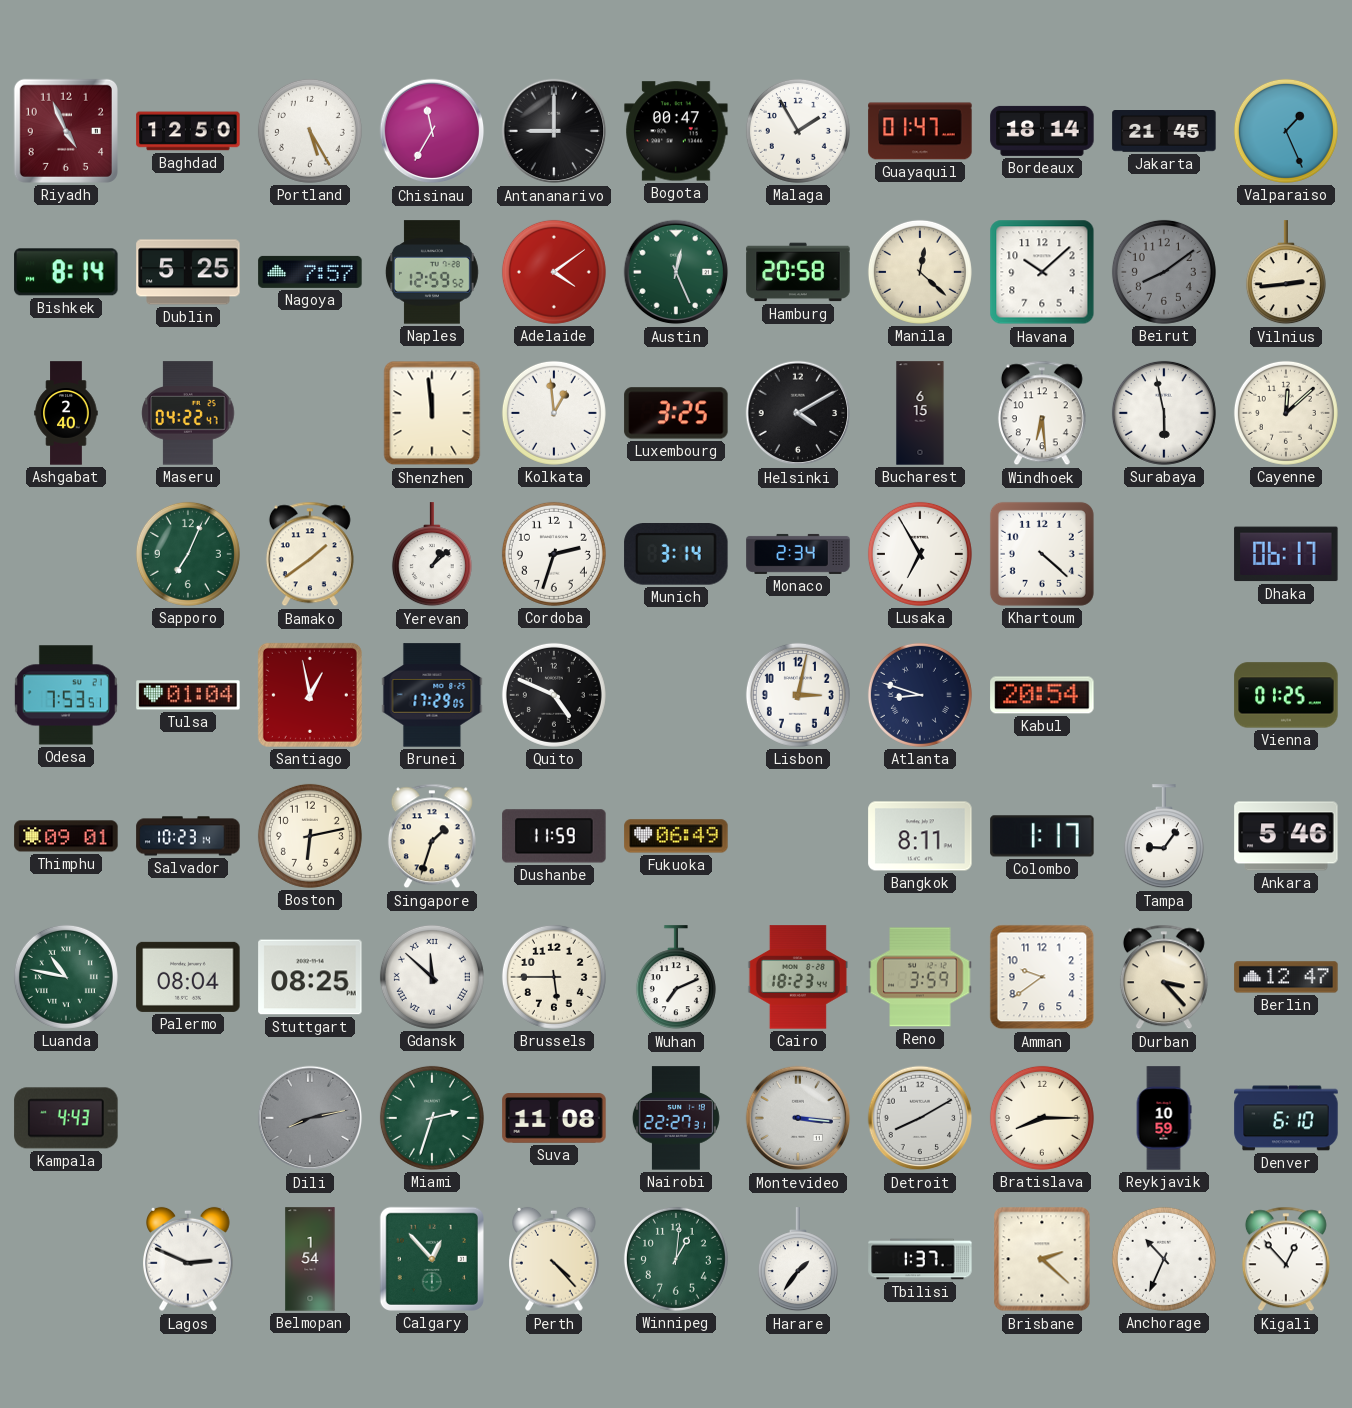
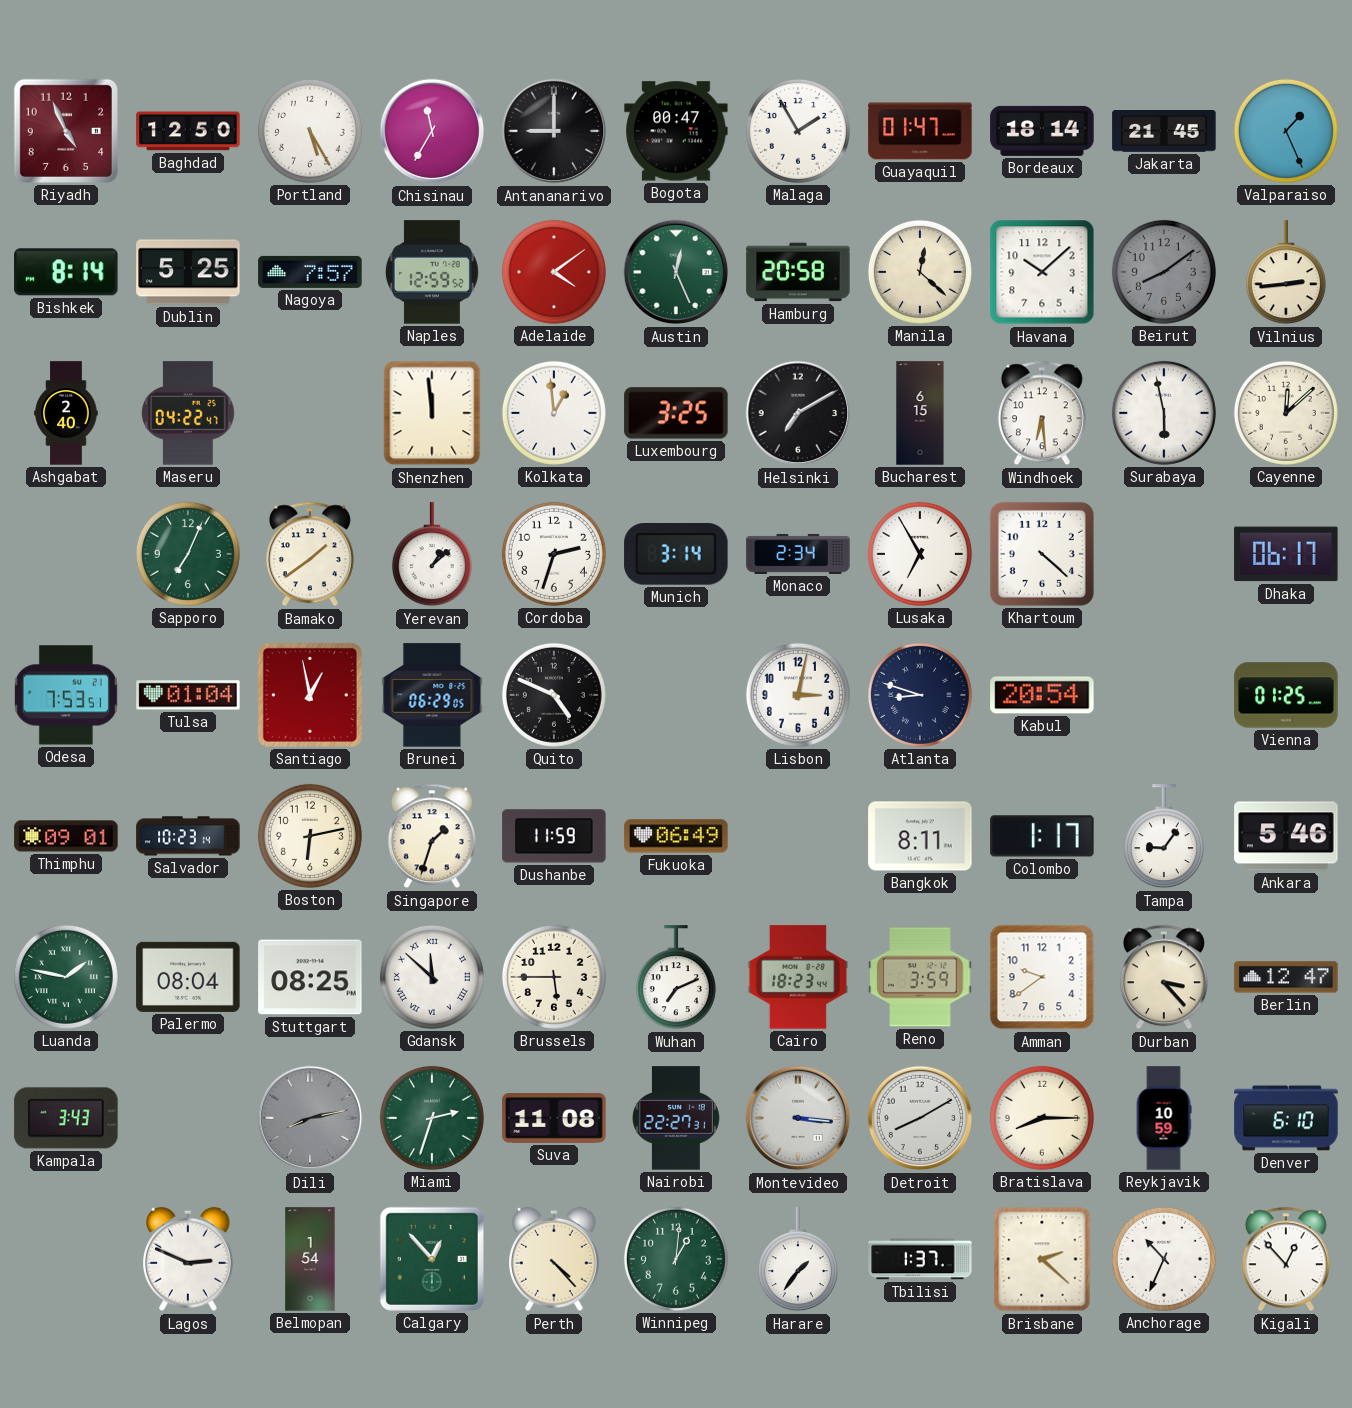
Helsinki: 4:10 -> 7:10 (798, 413)
Brunei: 17:29 -> 06:29 (432, 695)
Luanda: 10:47 -> 1:47 (66, 977)
Kampala: 4:43 -> 3:43 (66, 1118)
